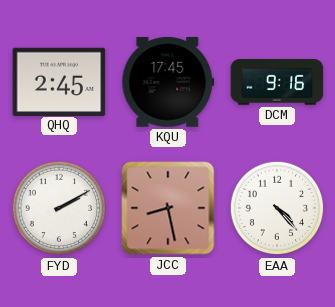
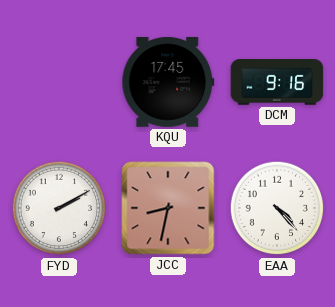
QHQ: 2:45 -> none (59, 81)
JCC: 8:28 -> 8:32 (168, 208)
